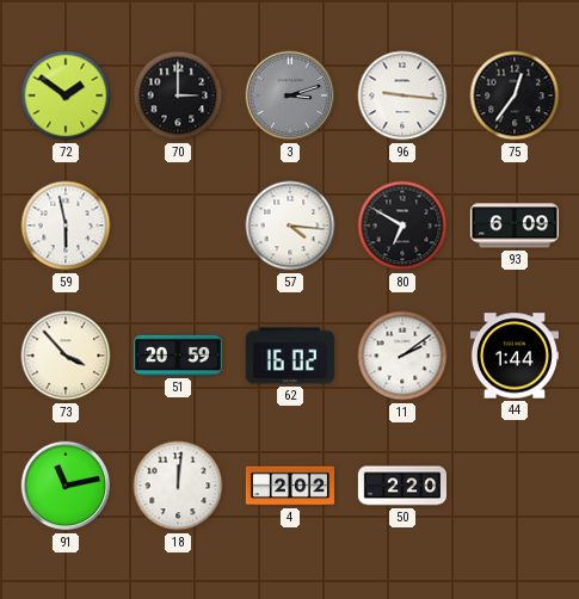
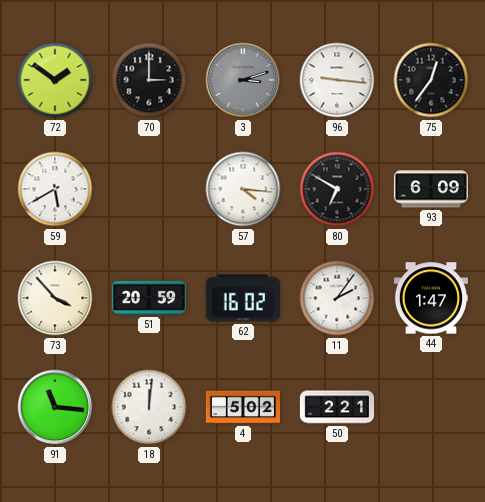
59: 5:58 -> 5:40 (55, 189)
11: 2:09 -> 2:06 (337, 298)
44: 1:44 -> 1:47 (431, 298)
91: 11:13 -> 11:16 (55, 407)
4: 2:02 -> 5:02 (242, 407)
50: 2:20 -> 2:21 (336, 407)
